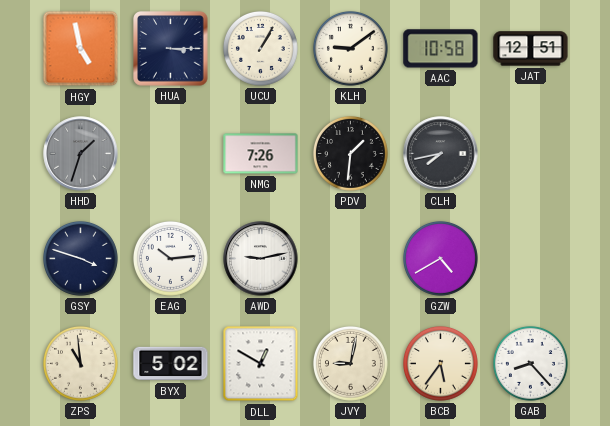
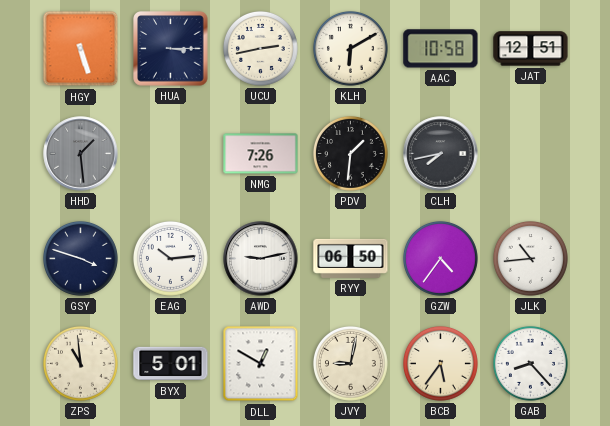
HGY: 4:58 -> 5:27 (81, 49)
UCU: 1:05 -> 2:43 (260, 48)
KLH: 9:09 -> 6:10 (350, 48)
HHD: 1:33 -> 1:29 (81, 154)
RYY: none -> 06:50 (351, 258)
GZW: 4:40 -> 4:36 (440, 258)
JLK: none -> 10:44 (530, 258)
BYX: 5:02 -> 5:01 (171, 364)
